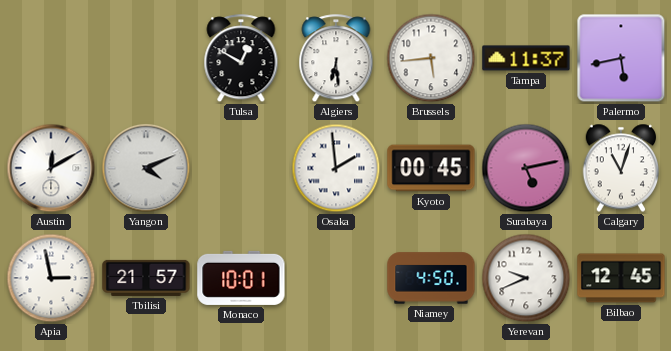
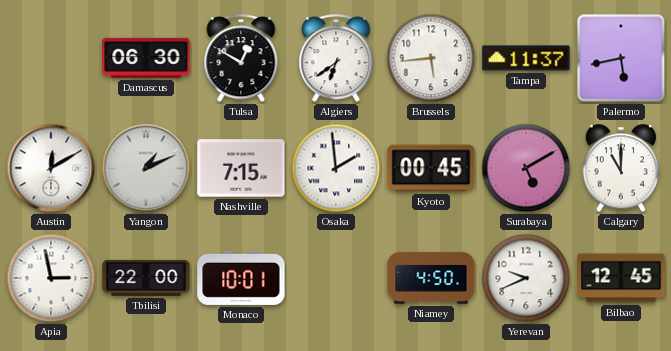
Damascus: none -> 06:30 (146, 58)
Algiers: 6:29 -> 6:39 (336, 59)
Yangon: 4:11 -> 1:11 (146, 168)
Nashville: none -> 7:15 (241, 168)
Surabaya: 5:13 -> 5:10 (526, 168)
Calgary: 11:03 -> 11:00 (621, 168)
Tbilisi: 21:57 -> 22:00 (146, 278)
